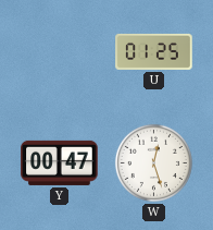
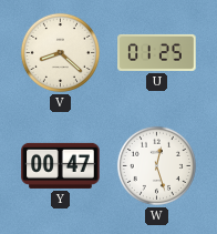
V: none -> 8:22 (60, 52)
